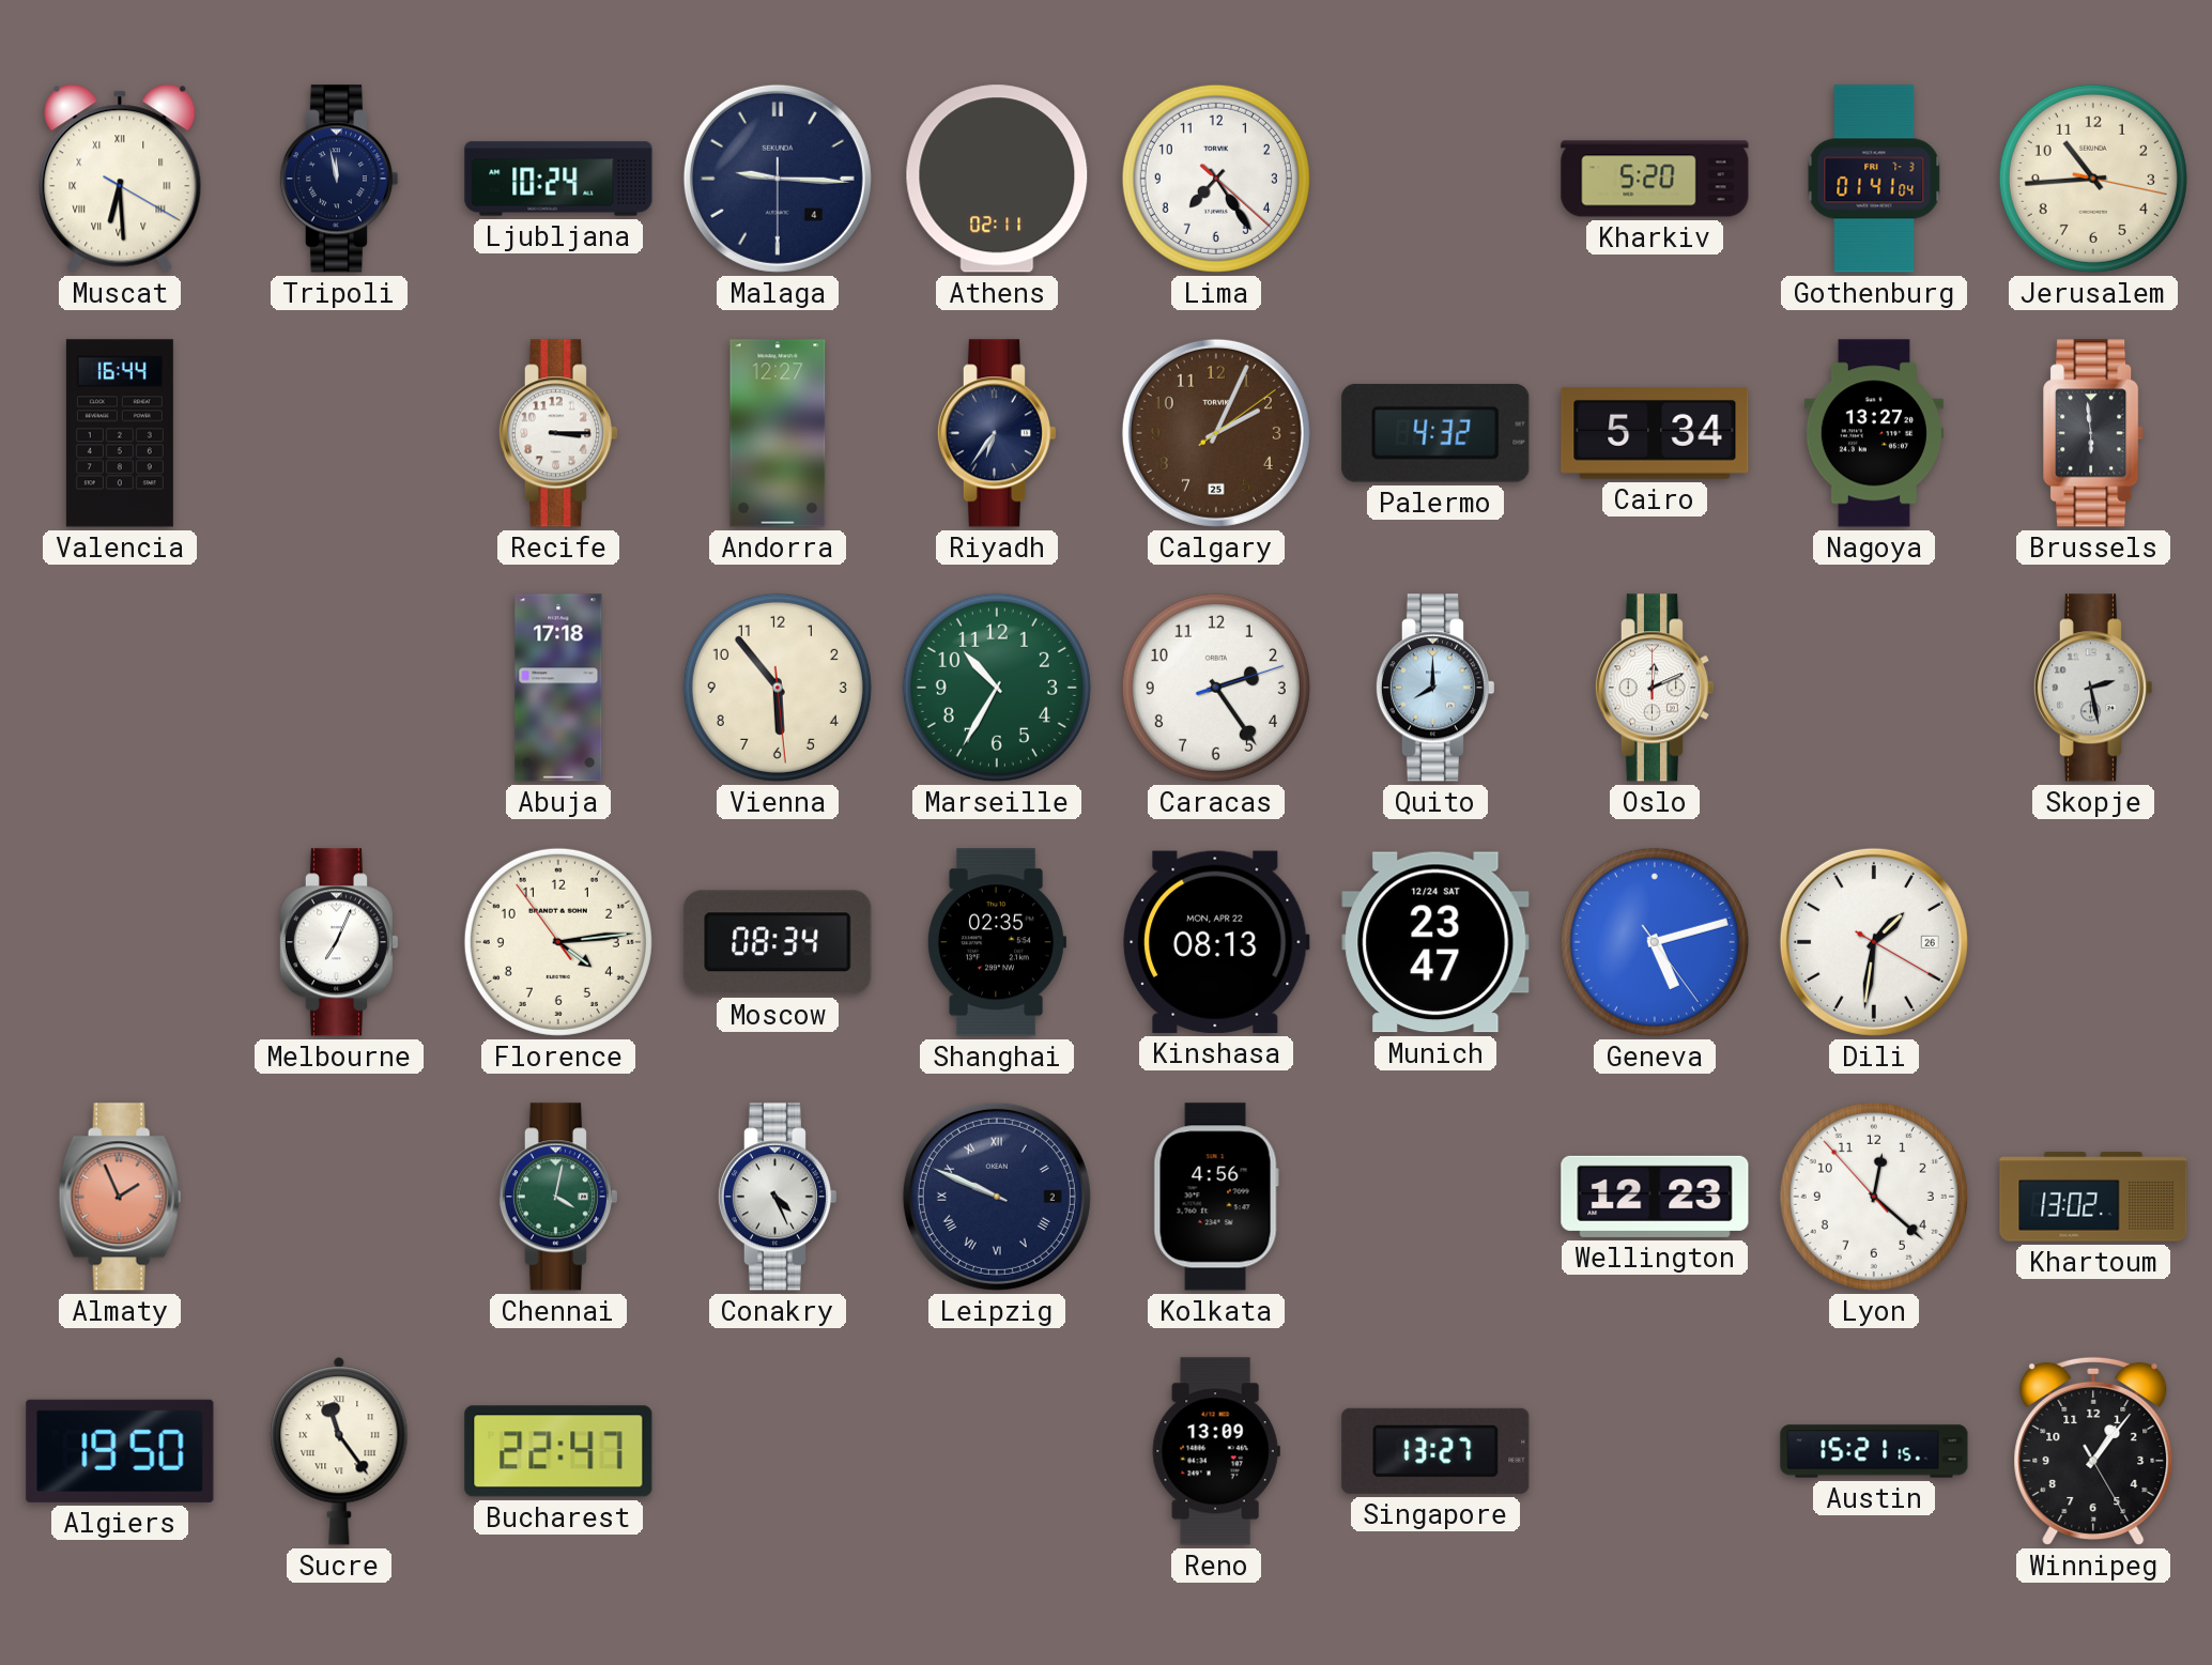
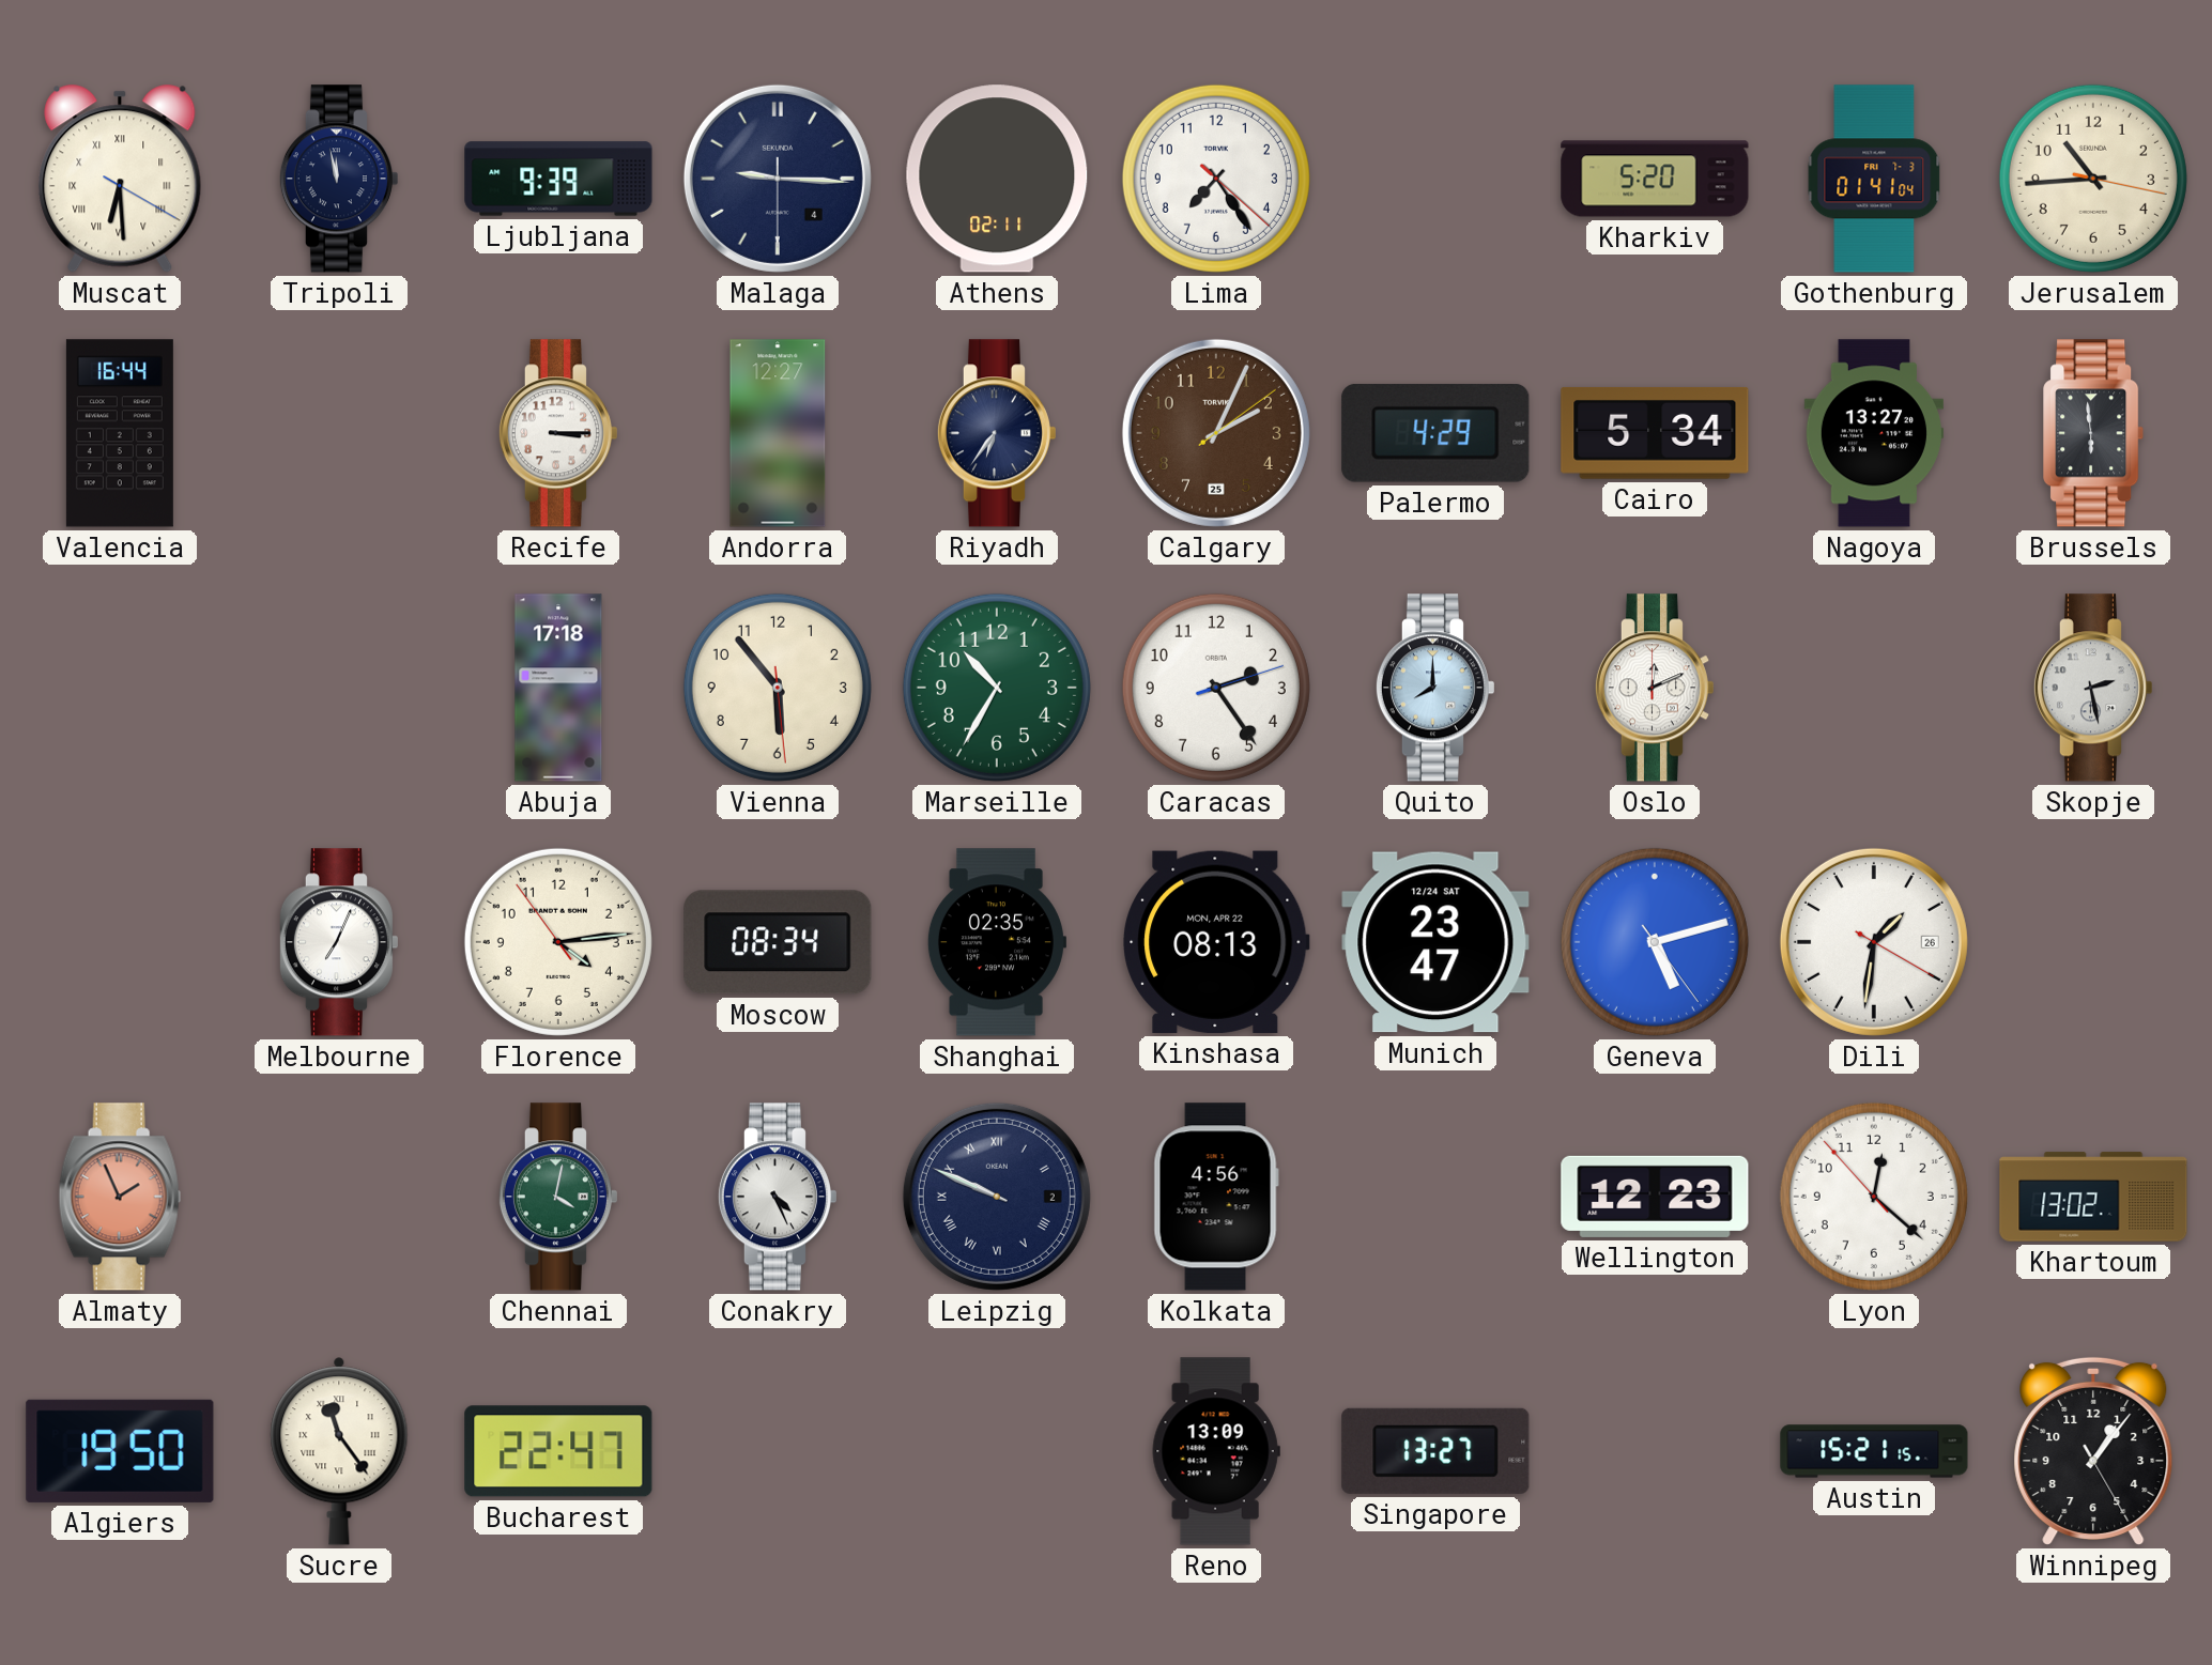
Ljubljana: 10:24 -> 9:39 (558, 179)
Palermo: 4:32 -> 4:29 (1435, 433)
